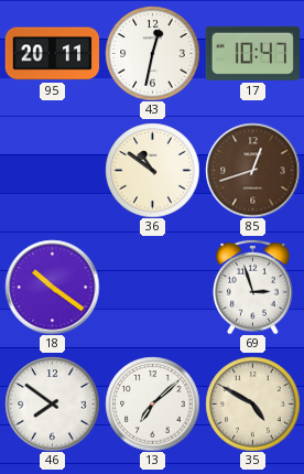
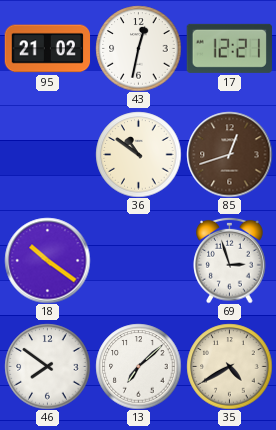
95: 20:11 -> 21:02 (47, 49)
17: 10:47 -> 12:21 (229, 48)
35: 4:50 -> 4:40 (229, 366)
